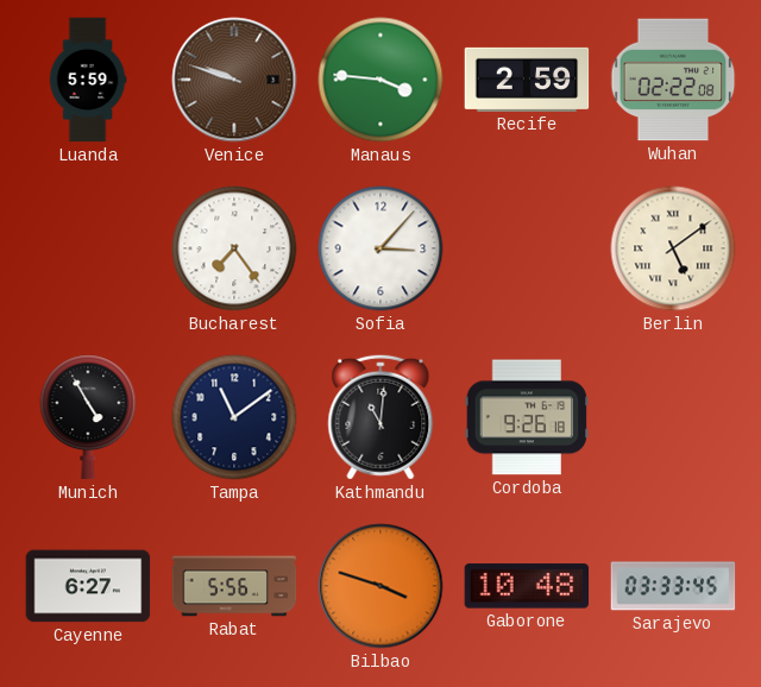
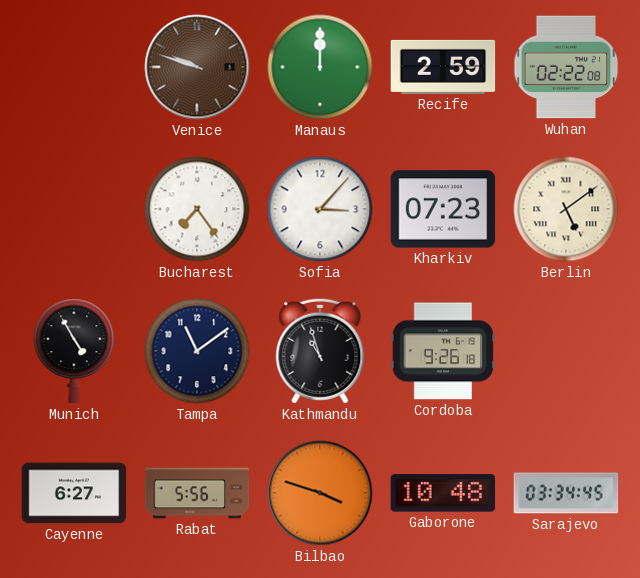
Luanda: 5:59 -> none (88, 80)
Manaus: 3:46 -> 12:00 (320, 67)
Kharkiv: none -> 07:23 (443, 209)
Kathmandu: 11:01 -> 10:57 (320, 351)
Sarajevo: 03:33 -> 03:34 (566, 493)
